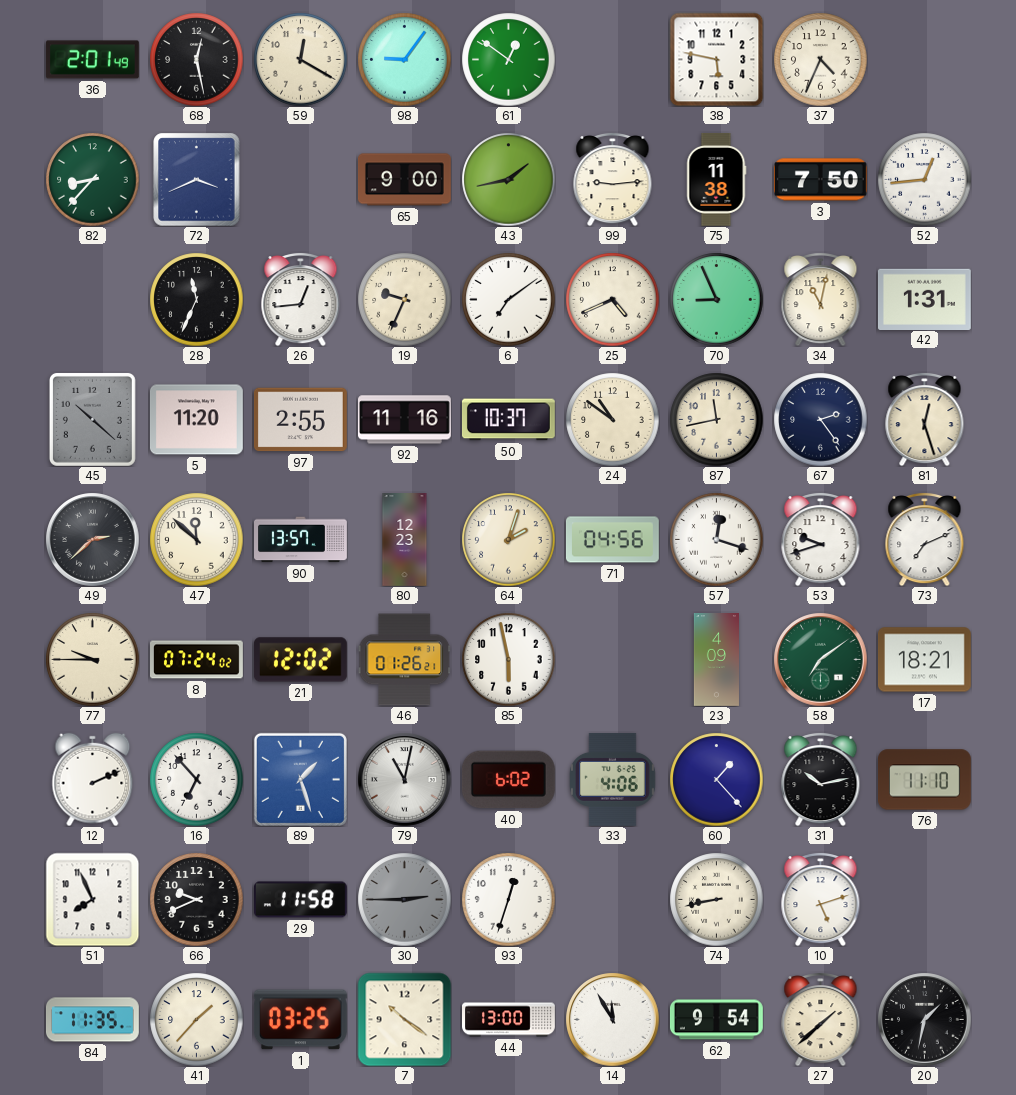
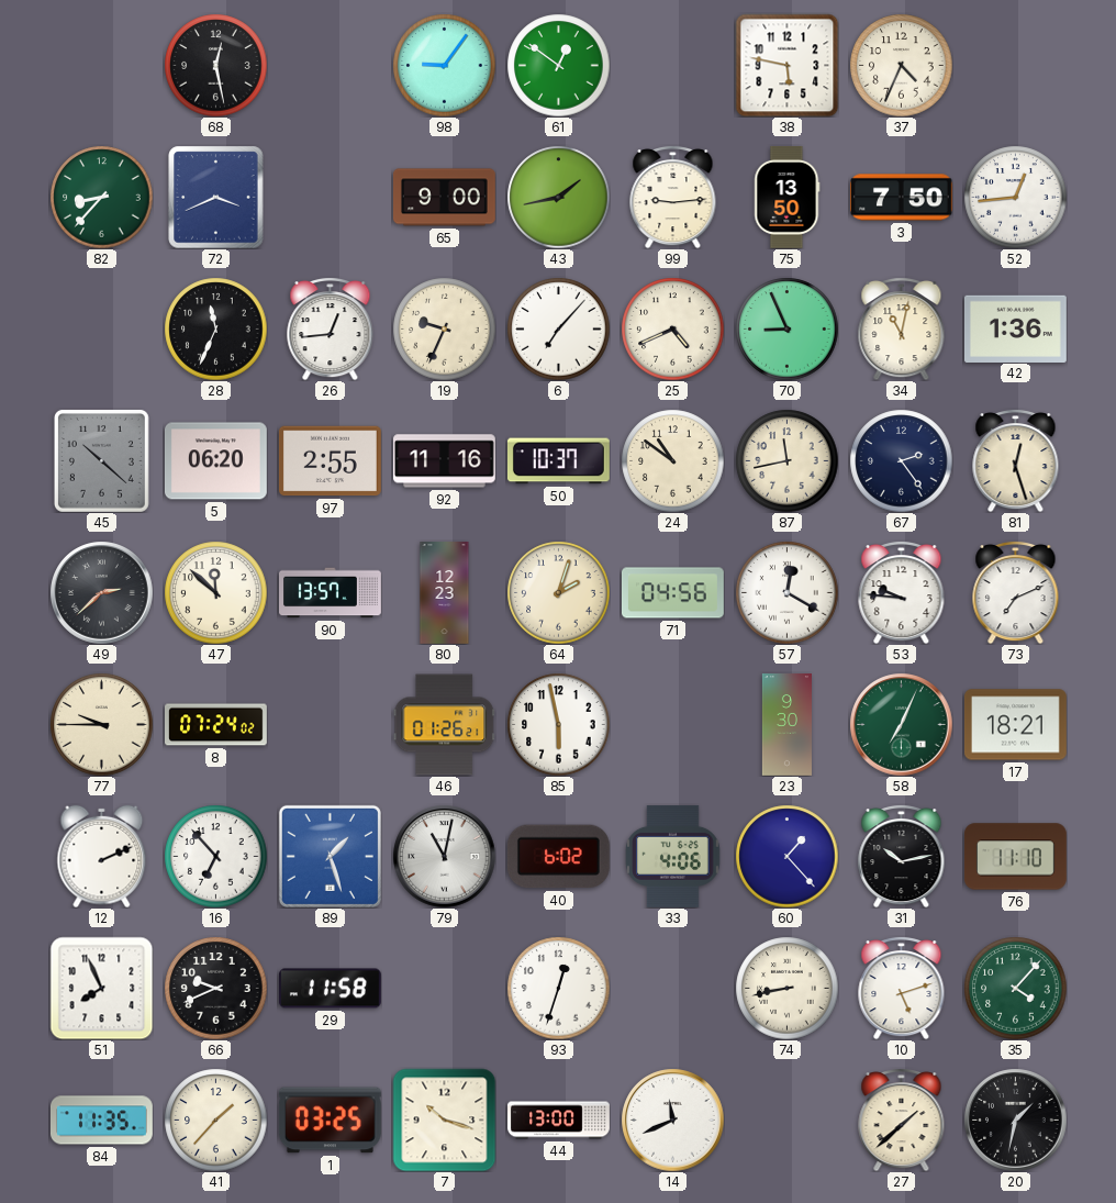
36: 2:01 -> none (92, 60)
59: 12:20 -> none (300, 59)
75: 11:38 -> 13:50 (788, 197)
6: 7:09 -> 7:07 (558, 328)
42: 1:31 -> 1:36 (1015, 328)
5: 11:20 -> 06:20 (215, 461)
57: 12:18 -> 12:20 (786, 592)
53: 9:42 -> 9:46 (902, 592)
21: 12:02 -> none (300, 660)
23: 4:09 -> 9:30 (786, 725)
58: 7:09 -> 7:04 (901, 724)
30: 2:45 -> none (404, 899)
35: none -> 4:07 (1015, 988)
7: 10:21 -> 10:18 (444, 1120)
14: 11:55 -> 11:41 (672, 1120)
62: 9:54 -> none (716, 1020)
